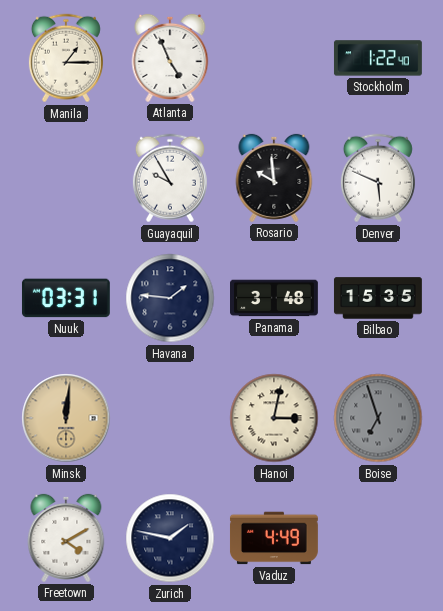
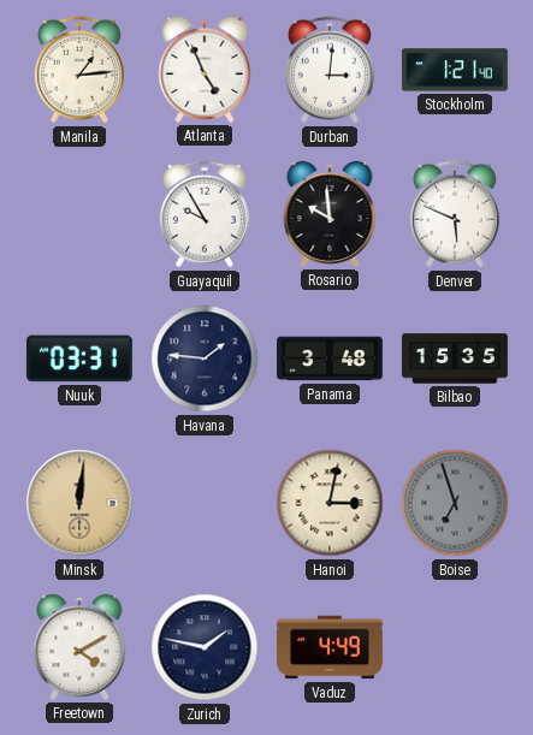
Manila: 1:15 -> 1:14 (79, 70)
Durban: none -> 3:01 (330, 70)
Stockholm: 1:22 -> 1:21 (455, 70)
